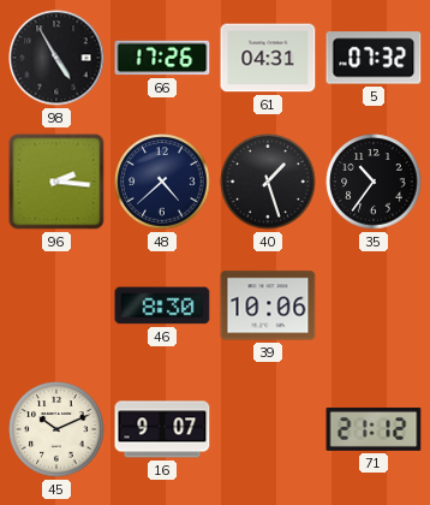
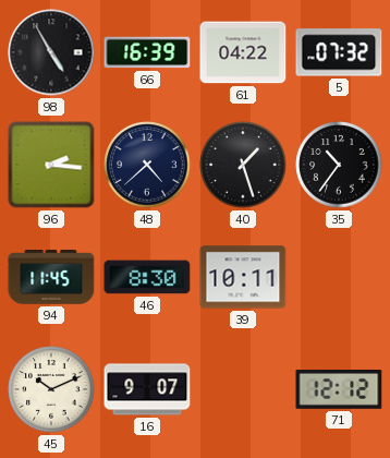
66: 17:26 -> 16:39 (147, 52)
61: 04:31 -> 04:22 (243, 52)
94: none -> 11:45 (51, 278)
39: 10:06 -> 10:11 (243, 277)
71: 21:12 -> 12:12 (339, 390)
